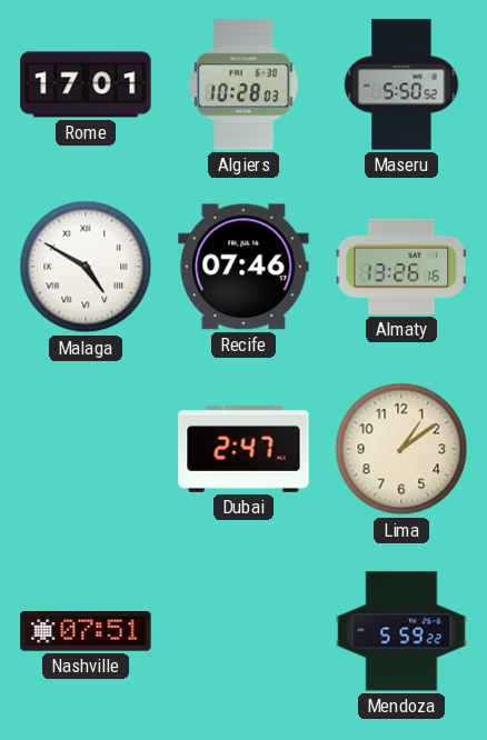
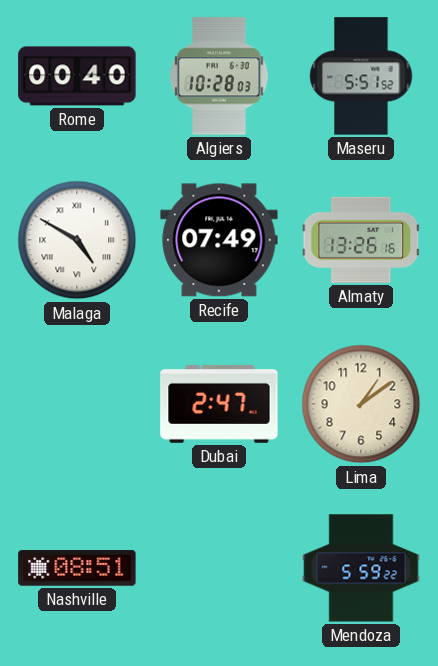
Rome: 17:01 -> 00:40 (77, 76)
Maseru: 5:50 -> 5:51 (361, 76)
Recife: 07:46 -> 07:49 (219, 240)
Nashville: 07:51 -> 08:51 (77, 568)
